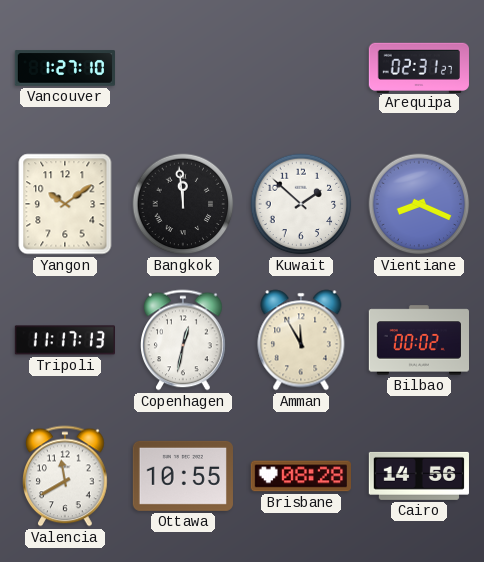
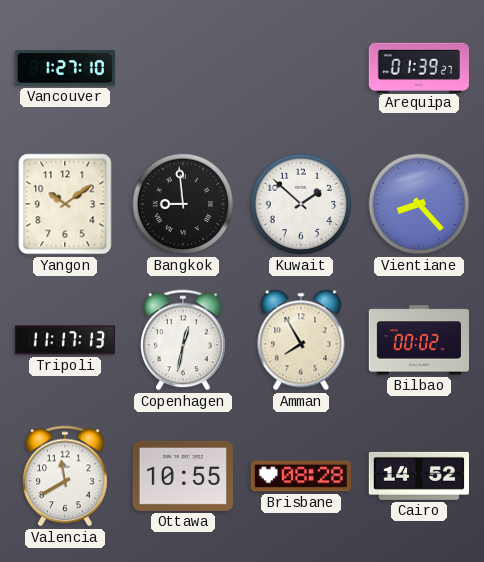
Arequipa: 02:31 -> 01:39 (419, 67)
Bangkok: 11:59 -> 8:59 (183, 204)
Vientiane: 8:19 -> 8:23 (419, 204)
Amman: 11:55 -> 7:55 (301, 340)
Cairo: 14:56 -> 14:52 (419, 476)
